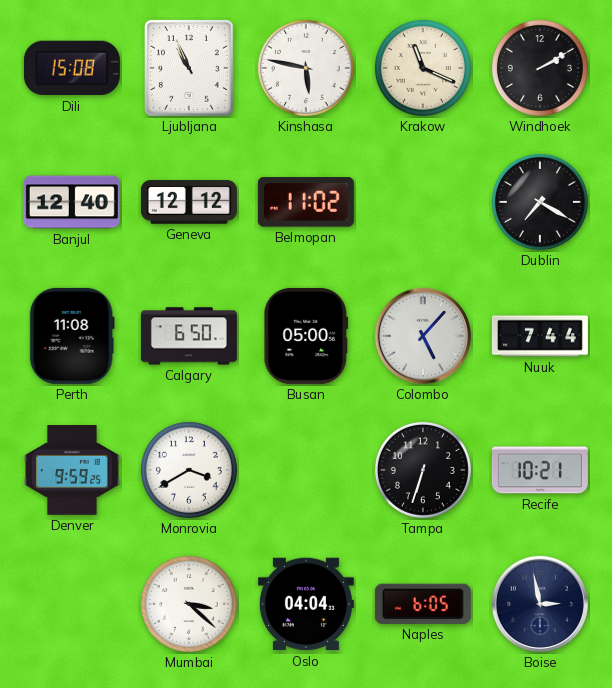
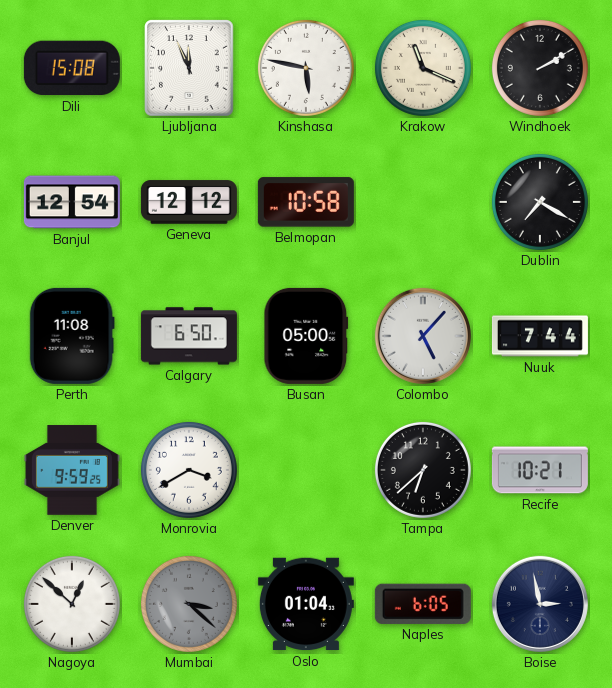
Ljubljana: 10:56 -> 11:56 (189, 68)
Banjul: 12:40 -> 12:54 (72, 202)
Belmopan: 11:02 -> 10:58 (306, 202)
Tampa: 6:33 -> 6:38 (423, 470)
Nagoya: none -> 12:52 (72, 604)
Mumbai dial: white -> grey (189, 604)
Oslo: 04:04 -> 01:04 (306, 604)
